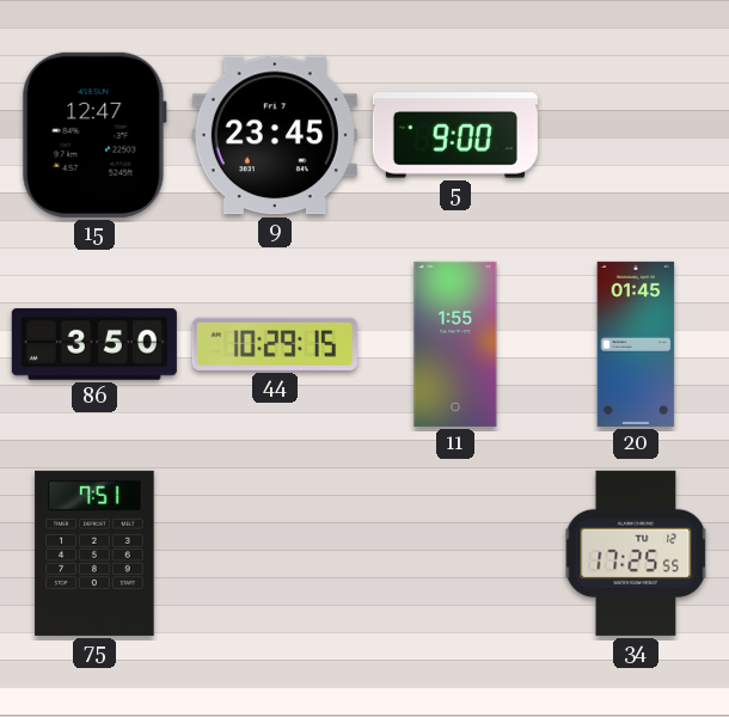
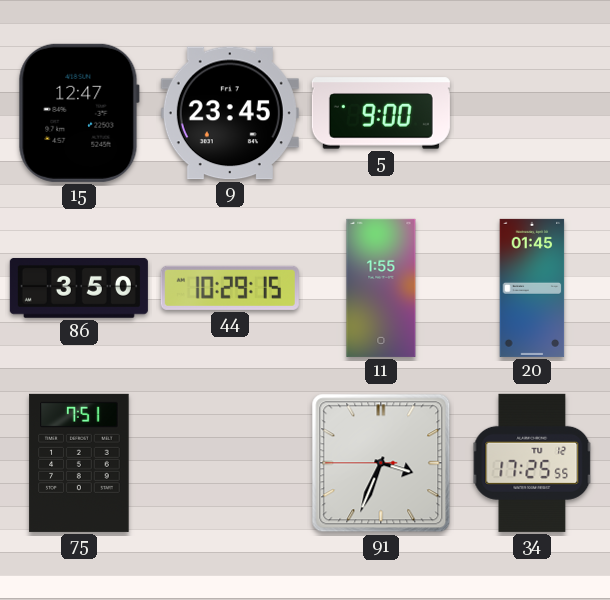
91: none -> 3:33 (381, 463)
